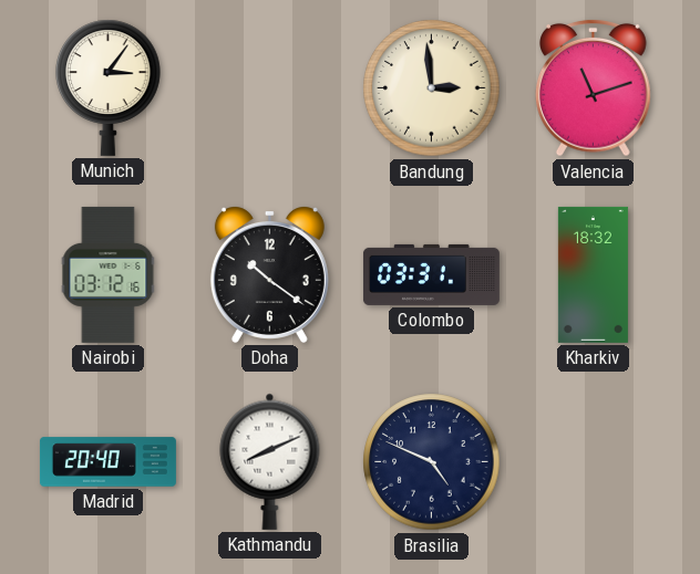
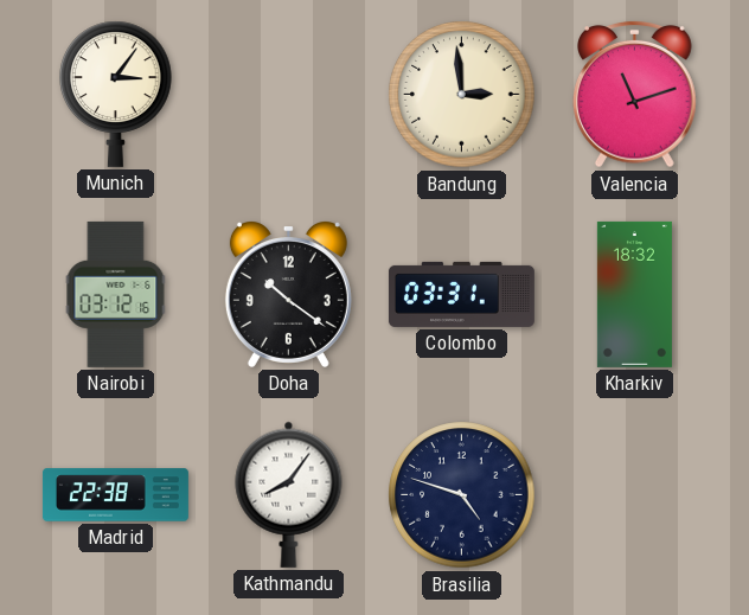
Madrid: 20:40 -> 22:38 (115, 495)
Kathmandu: 8:11 -> 8:06 (289, 494)
Brasilia: 4:49 -> 4:48 (462, 495)
